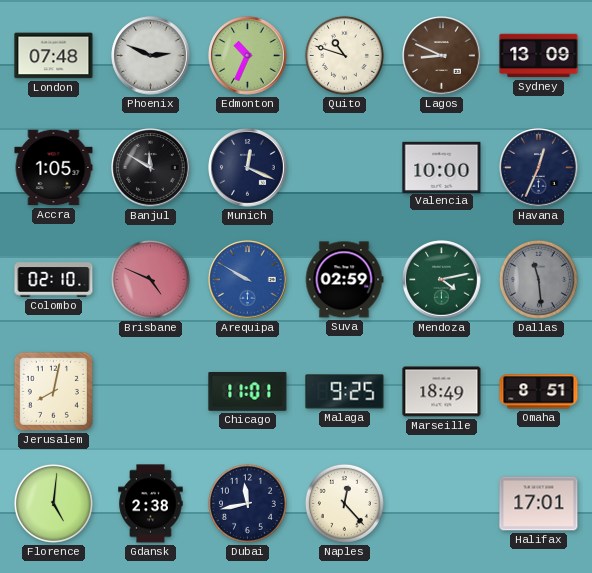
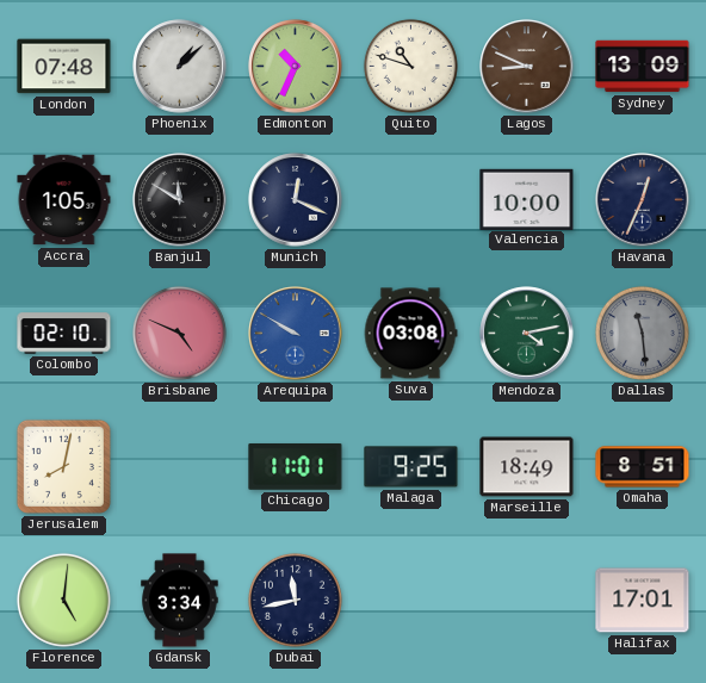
Phoenix: 2:49 -> 1:08 (180, 67)
Suva: 02:59 -> 03:08 (410, 334)
Gdansk: 2:38 -> 3:34 (180, 601)
Naples: 12:23 -> none (344, 503)
